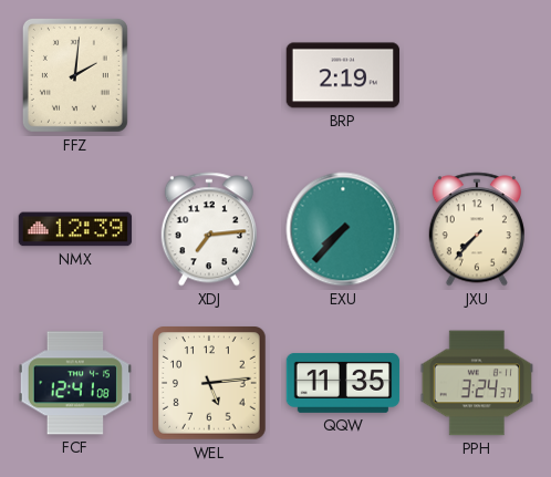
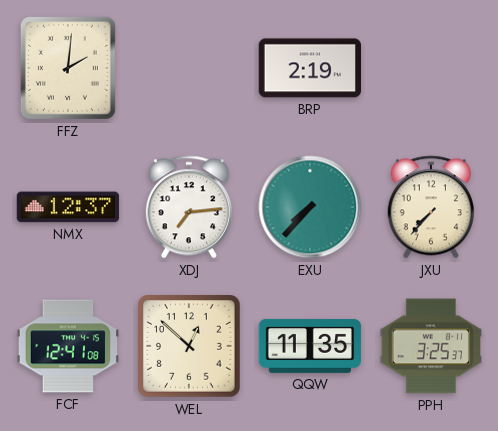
NMX: 12:39 -> 12:37 (68, 207)
WEL: 5:14 -> 12:52 (190, 347)
PPH: 3:24 -> 3:25 (431, 346)
